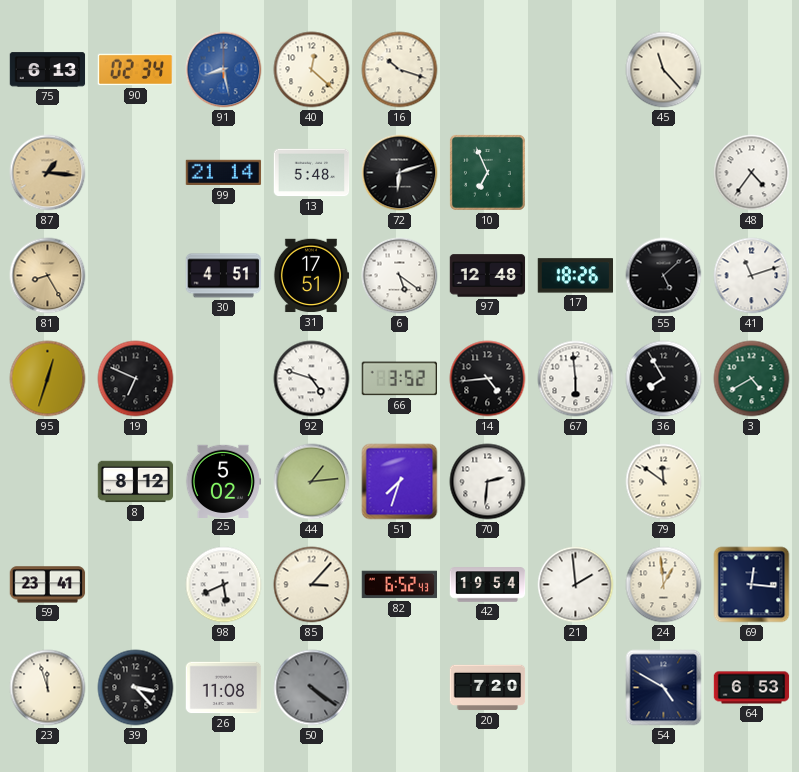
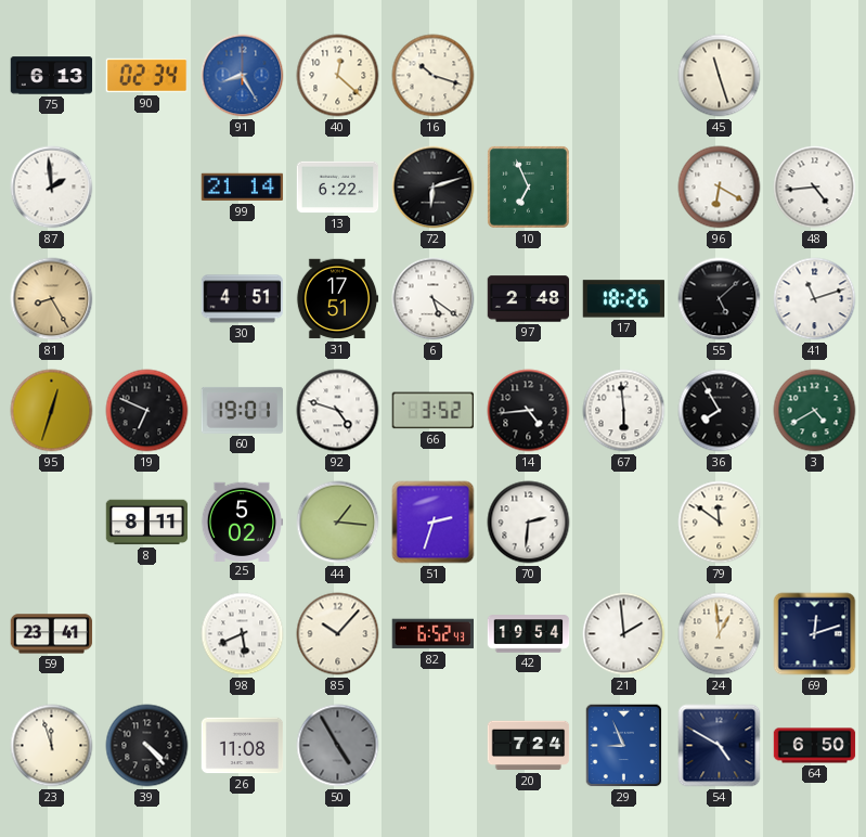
91: 8:28 -> 8:25 (243, 76)
45: 11:23 -> 11:27 (720, 76)
87: 1:16 -> 1:59 (52, 188)
87 dial: champagne -> white (52, 188)
13: 5:48 -> 6:22 (338, 188)
96: none -> 6:20 (720, 188)
48: 4:36 -> 4:44 (815, 188)
97: 12:48 -> 2:48 (529, 299)
60: none -> 19:01 (242, 410)
8: 8:12 -> 8:11 (147, 523)
44: 1:14 -> 1:16 (338, 523)
51: 7:33 -> 2:33 (434, 523)
85: 3:07 -> 10:07 (338, 634)
69: 12:16 -> 12:12 (815, 634)
39: 3:23 -> 4:23 (147, 746)
50: 4:21 -> 4:55 (338, 746)
20: 7:20 -> 7:24 (529, 746)
29: none -> 8:56 (624, 746)
64: 6:53 -> 6:50 (815, 746)
